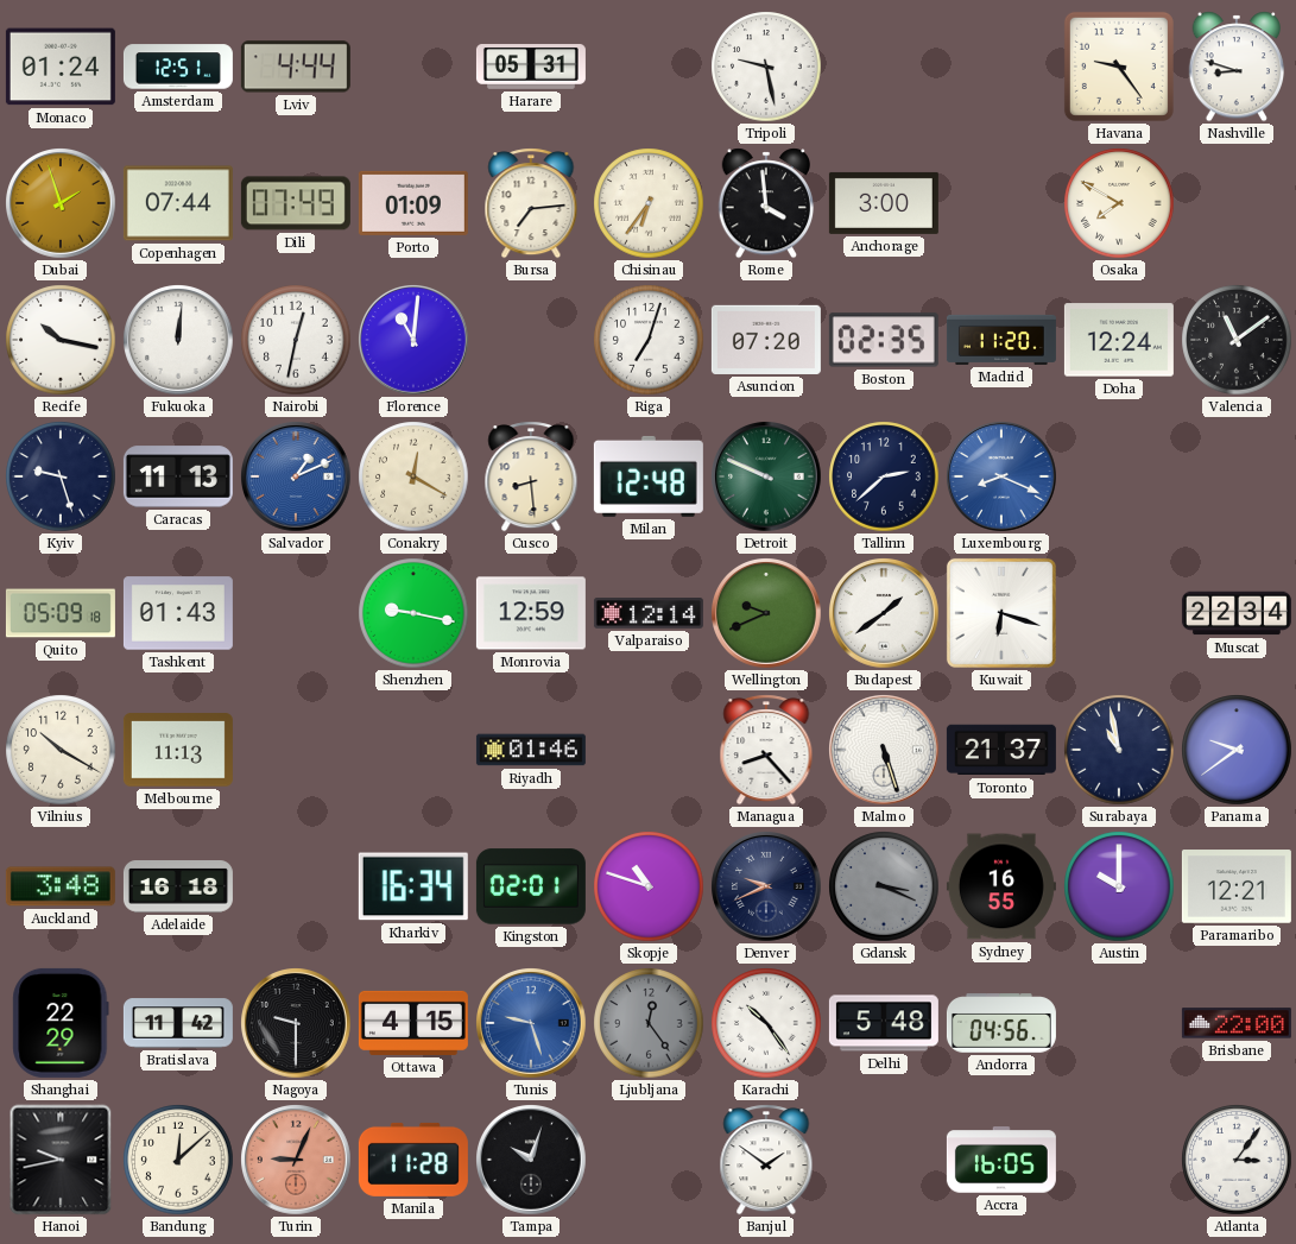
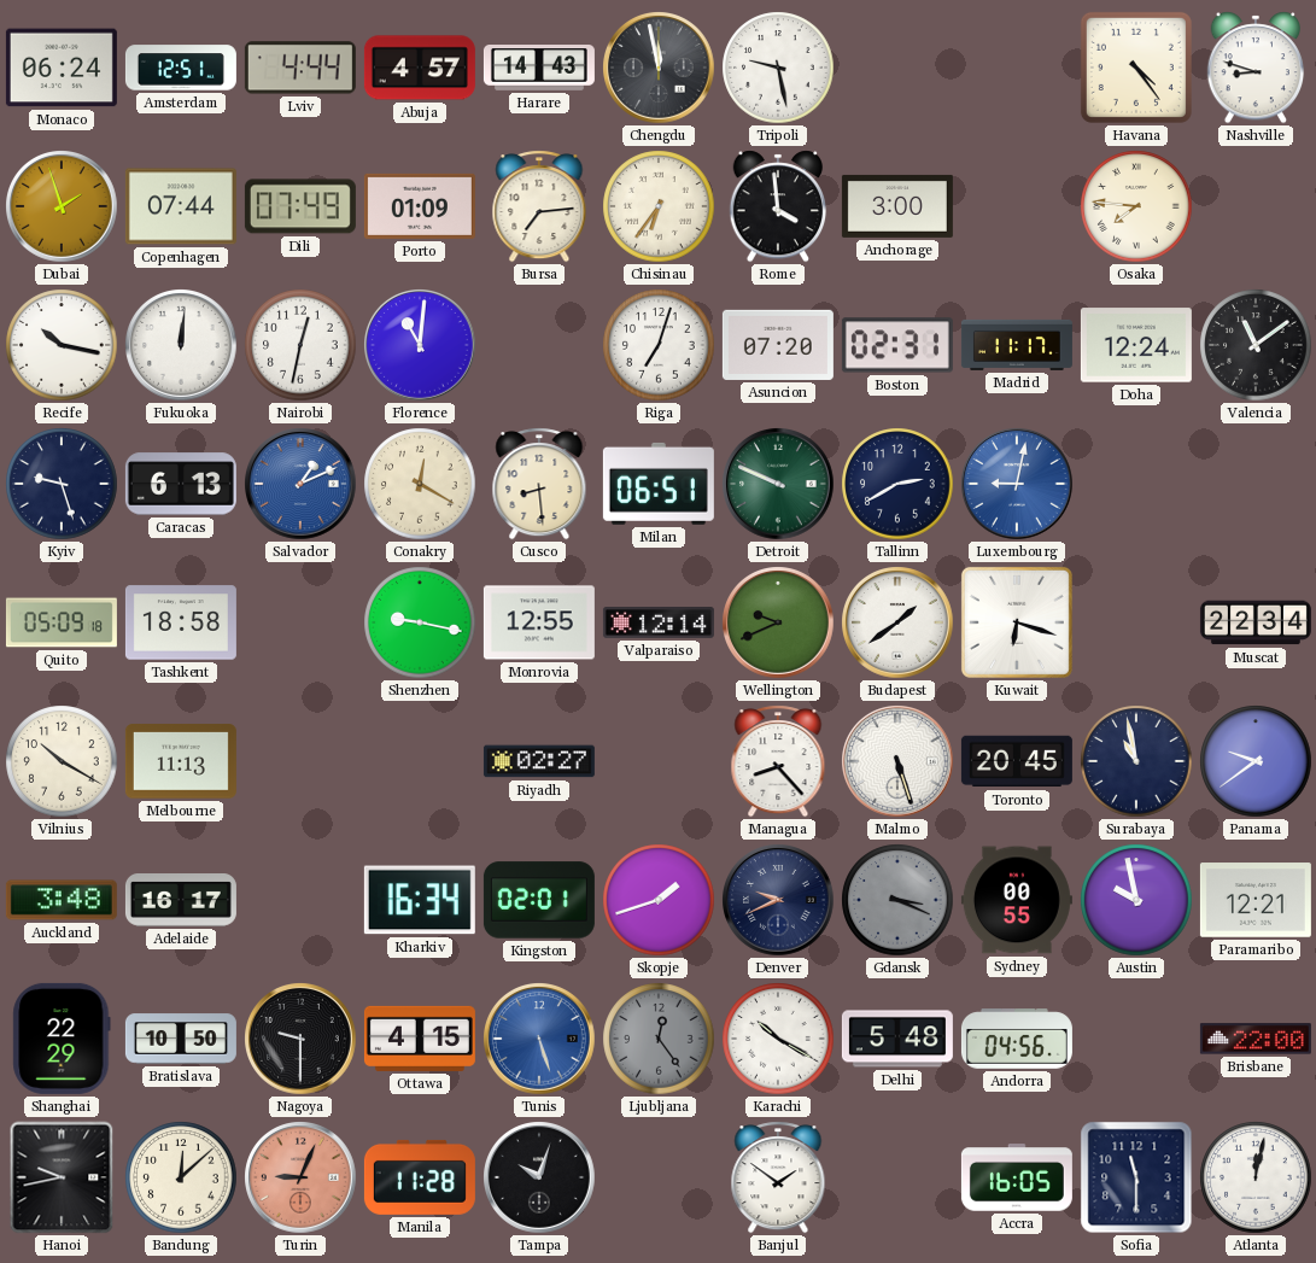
Monaco: 01:24 -> 06:24 (62, 68)
Abuja: none -> 4:57 (420, 68)
Harare: 05:31 -> 14:43 (539, 69)
Chengdu: none -> 11:58 (659, 68)
Havana: 9:24 -> 4:24 (1136, 68)
Osaka: 7:50 -> 7:46 (1136, 206)
Boston: 02:35 -> 02:31 (897, 345)
Madrid: 11:20 -> 11:17 (1017, 345)
Caracas: 11:13 -> 6:13 (181, 484)
Milan: 12:48 -> 06:51 (659, 484)
Tallinn: 2:38 -> 2:40 (897, 484)
Luxembourg: 8:19 -> 9:02 (1017, 484)
Tashkent: 01:43 -> 18:58 (181, 622)
Monrovia: 12:59 -> 12:55 (539, 622)
Riyadh: 01:46 -> 02:27 (539, 761)
Toronto: 21:37 -> 20:45 (1017, 761)
Adelaide: 16:18 -> 16:17 (181, 900)
Skopje: 10:48 -> 1:42 (659, 900)
Sydney: 16:55 -> 00:55 (1017, 900)
Austin: 10:00 -> 9:58 (1136, 900)
Bratislava: 11:42 -> 10:50 (181, 1039)
Tunis: 9:27 -> 5:27 (539, 1039)
Karachi: 10:24 -> 10:20 (778, 1039)
Sofia: none -> 11:30 (1136, 1177)
Atlanta: 3:06 -> 12:02 (1256, 1177)
